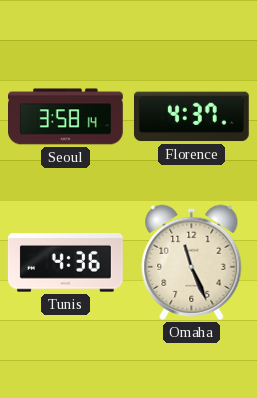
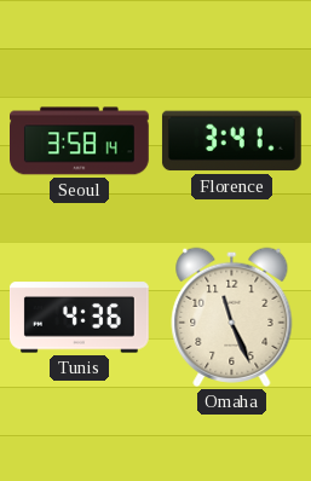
Florence: 4:37 -> 3:41 (231, 141)
